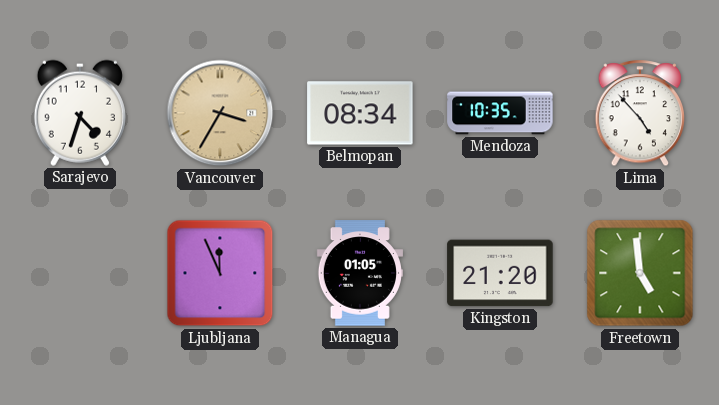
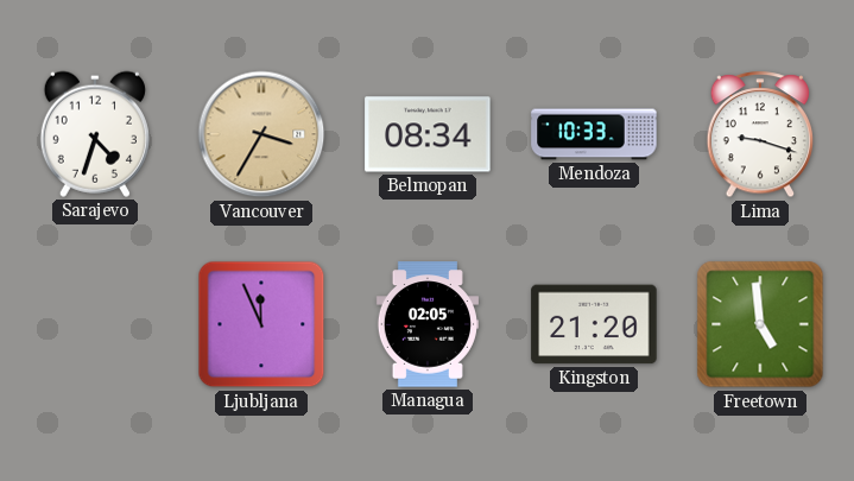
Mendoza: 10:35 -> 10:33 (594, 134)
Lima: 4:53 -> 9:18 (760, 135)
Managua: 01:05 -> 02:05 (428, 324)
